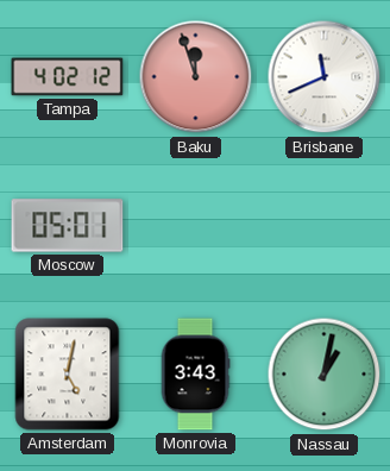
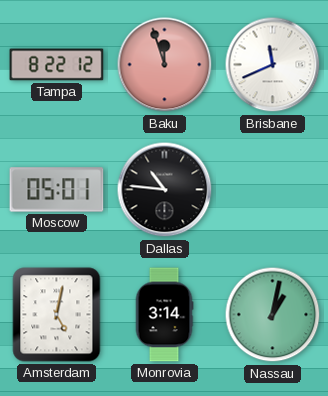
Tampa: 4:02 -> 8:22 (57, 65)
Dallas: none -> 10:46 (165, 190)
Monrovia: 3:43 -> 3:14 (164, 315)
